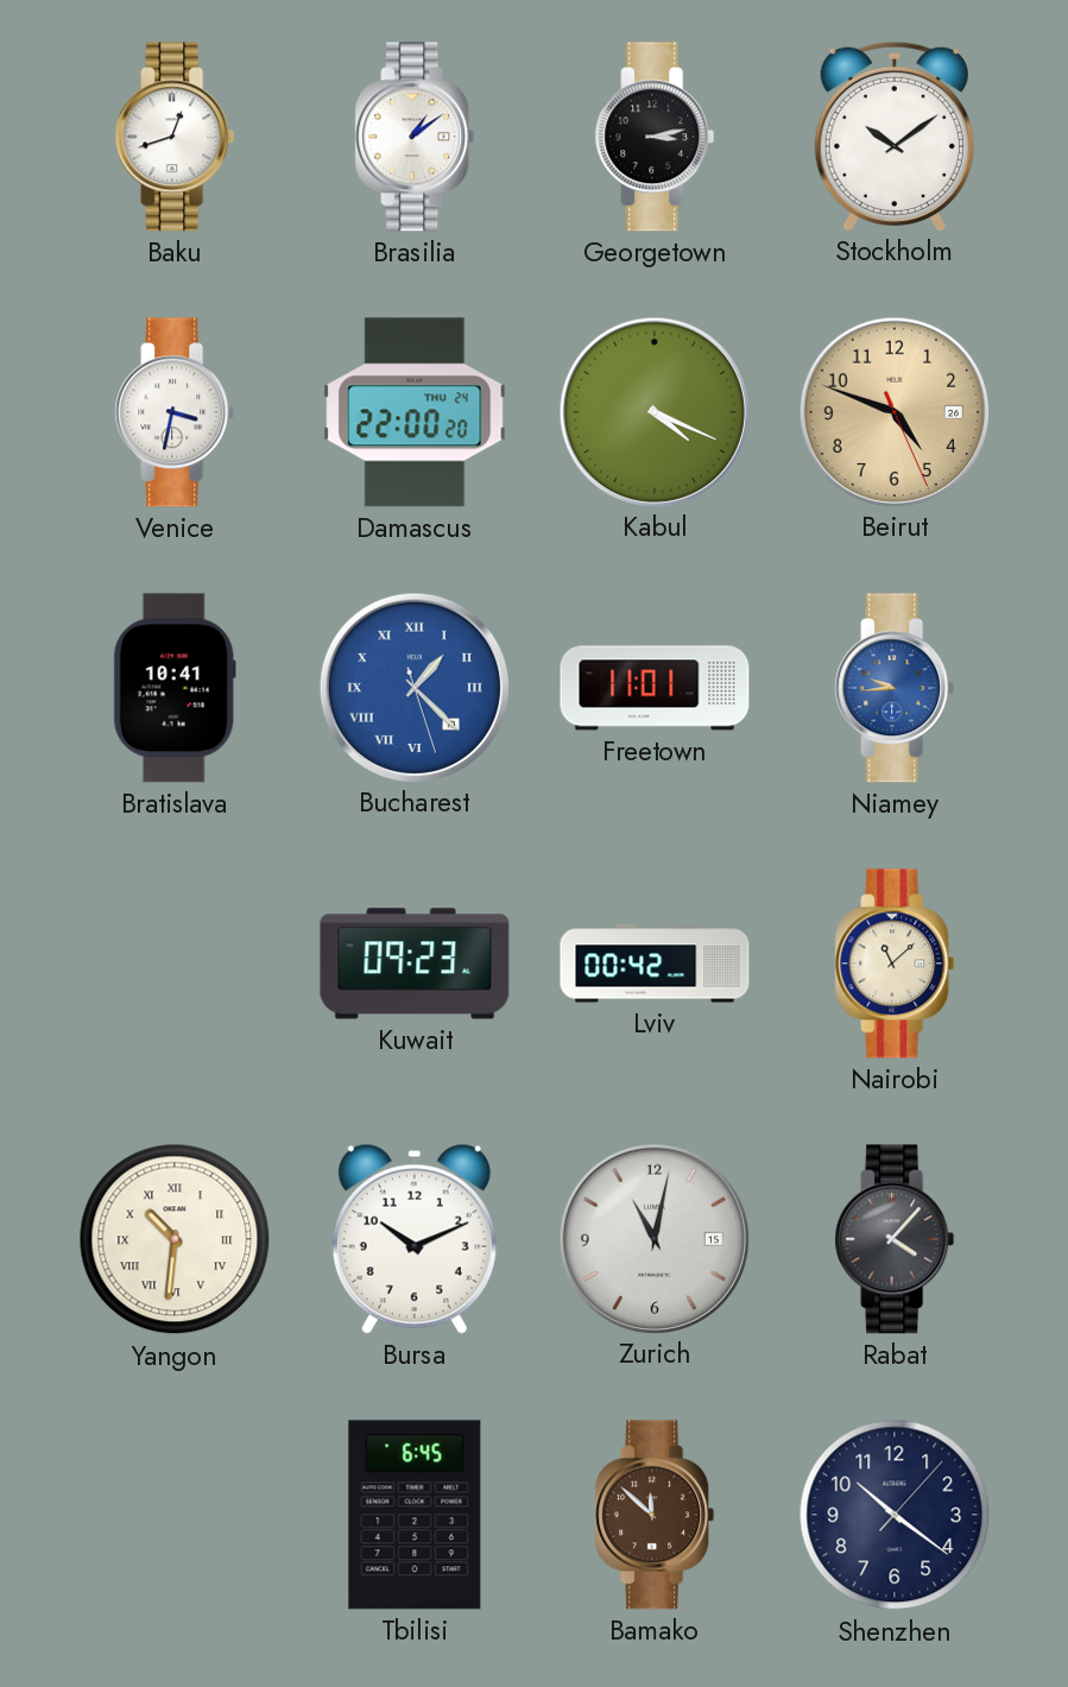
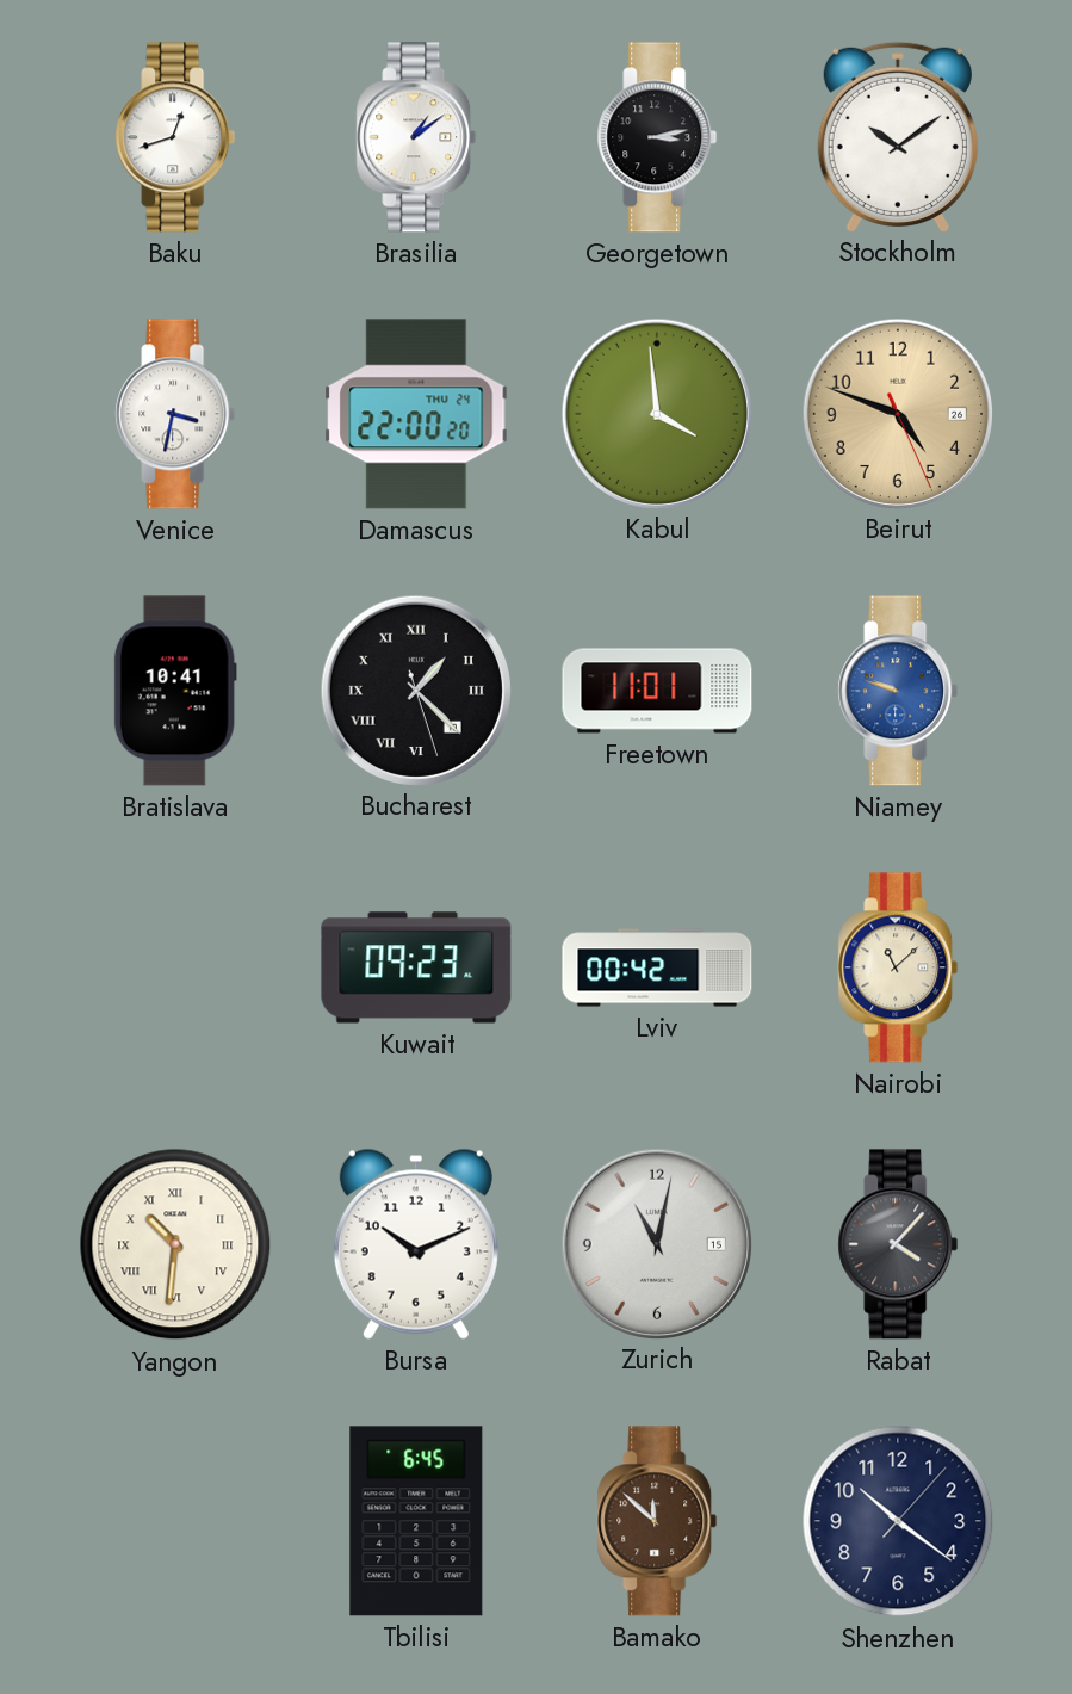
Kabul: 4:19 -> 3:59 (656, 413)
Bucharest dial: blue -> black (415, 690)
Niamey: 9:44 -> 9:48 (898, 691)
